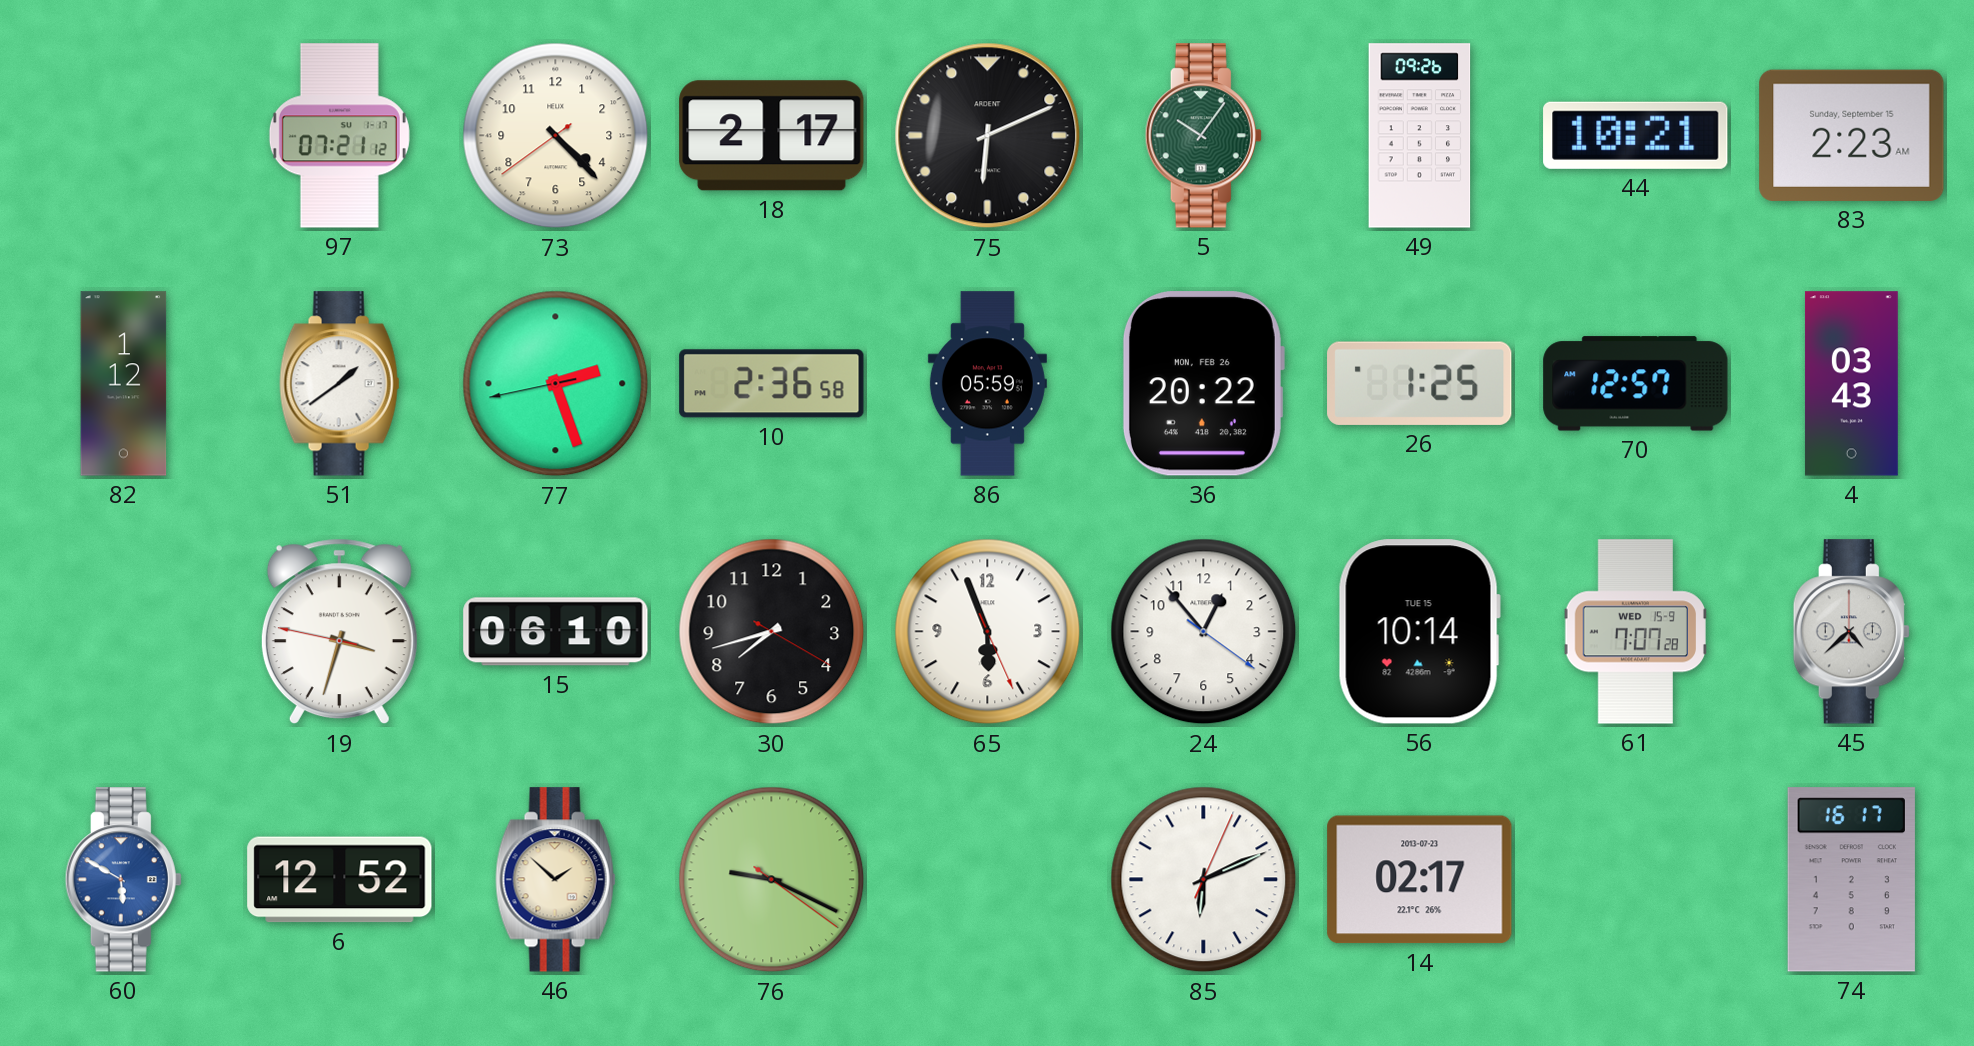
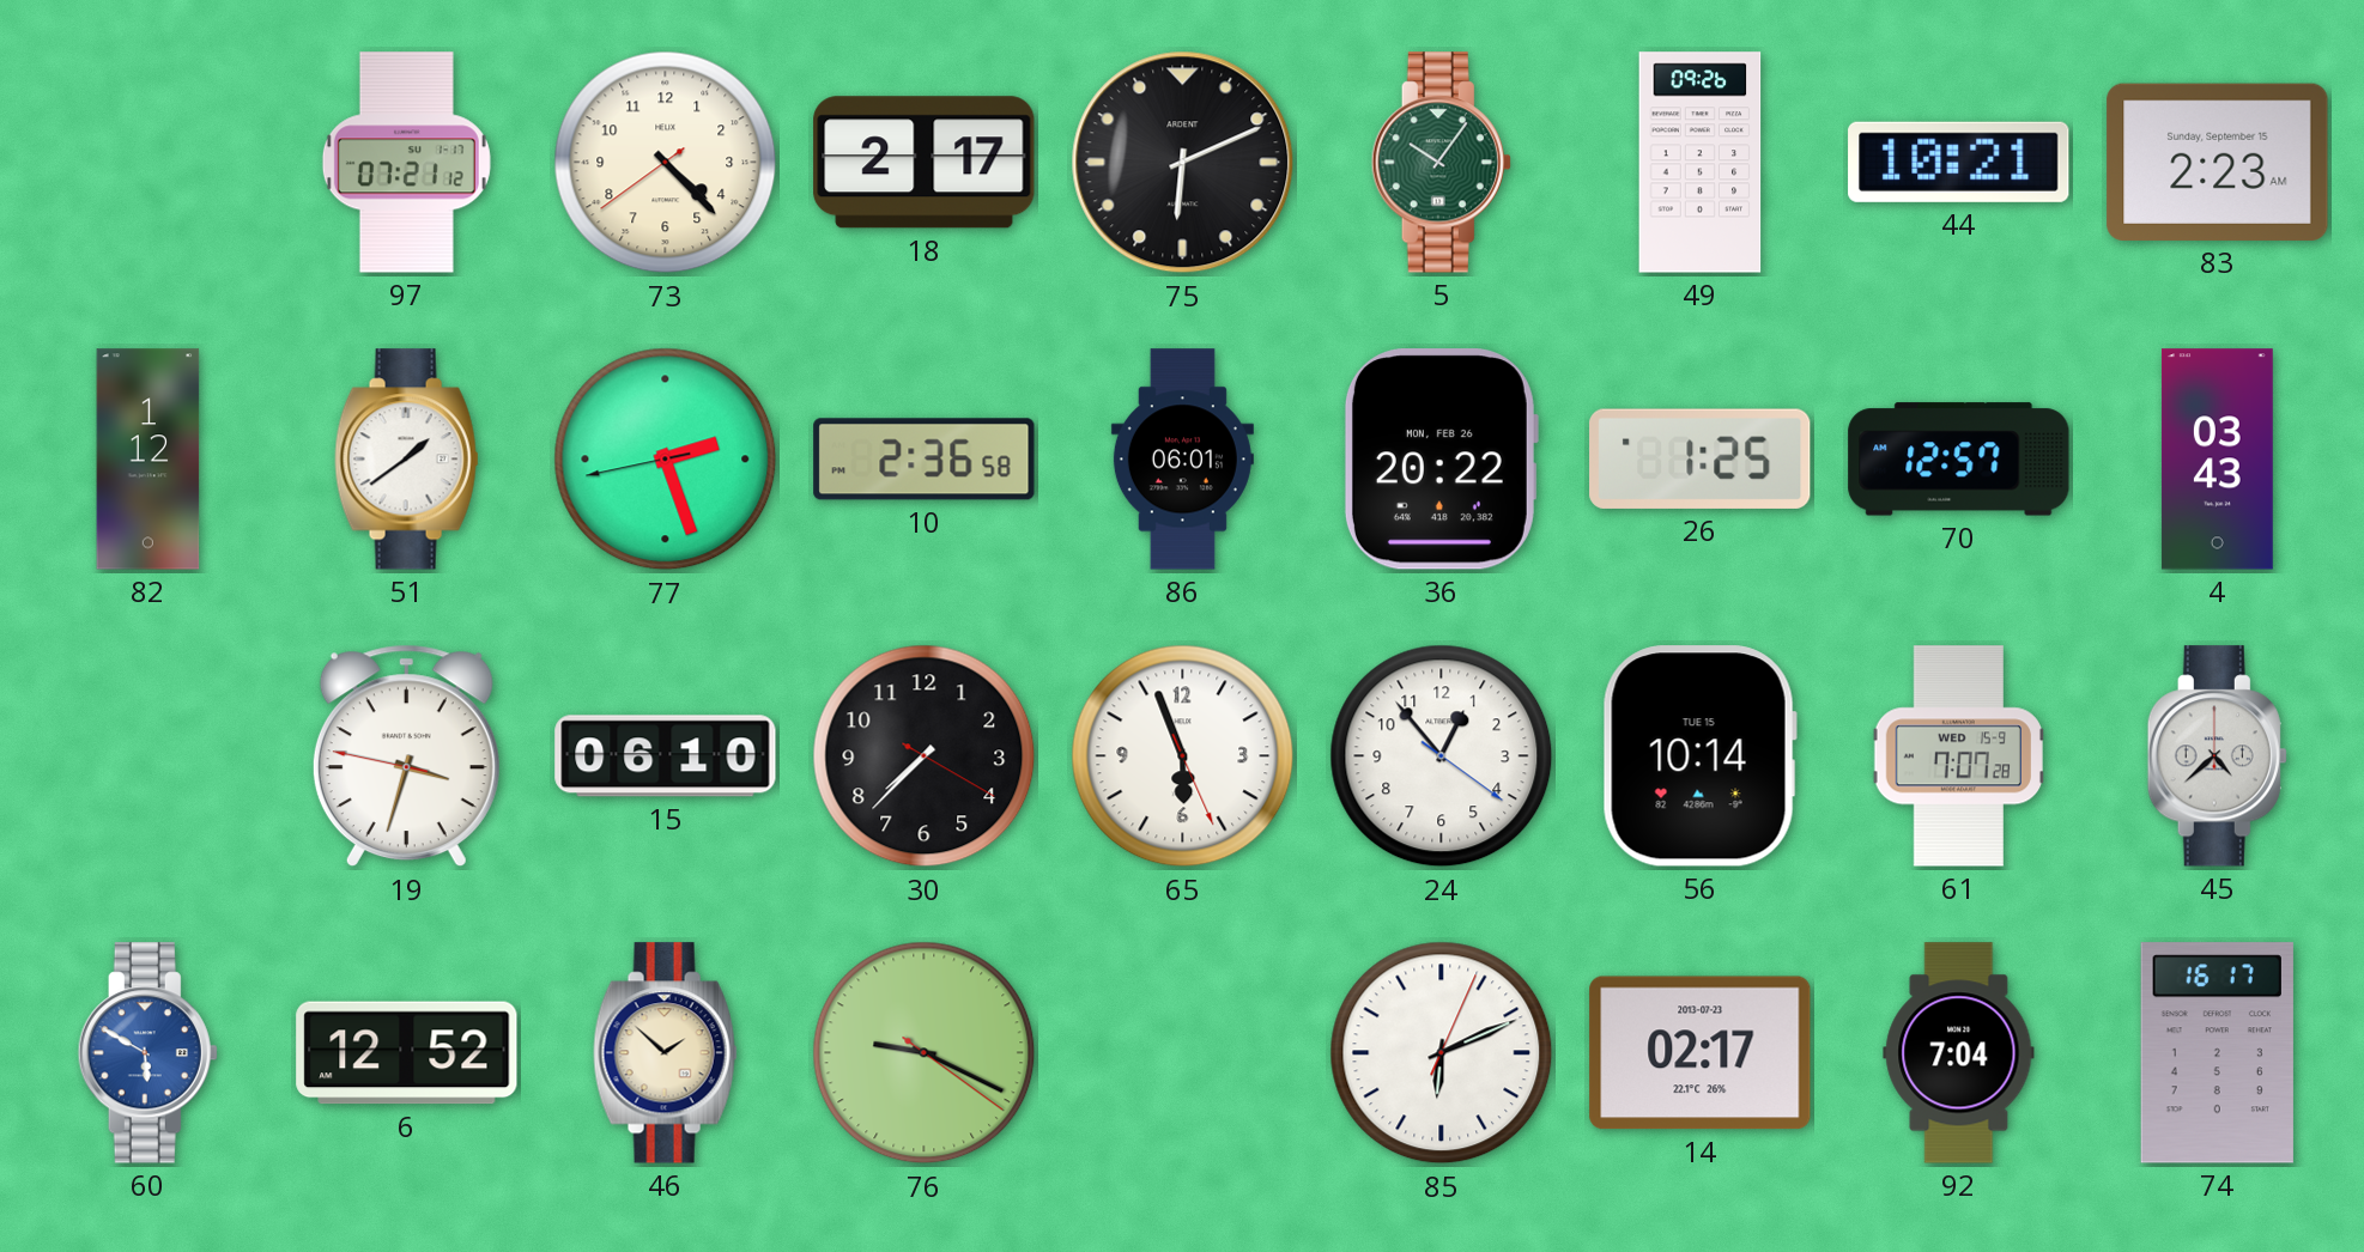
86: 05:59 -> 06:01 (1182, 460)
30: 7:42 -> 7:37 (925, 756)
92: none -> 7:04 (1959, 1053)
